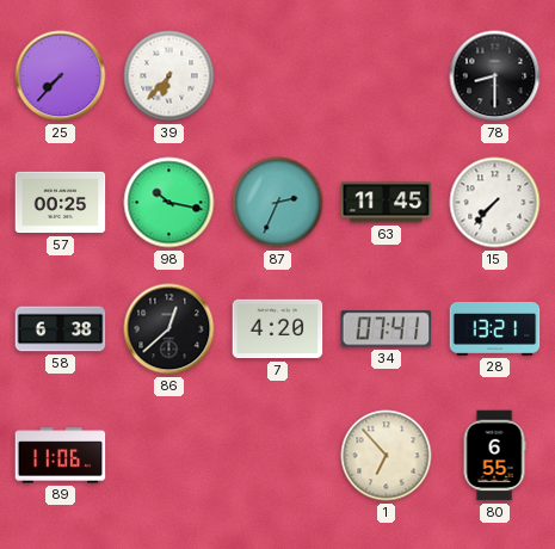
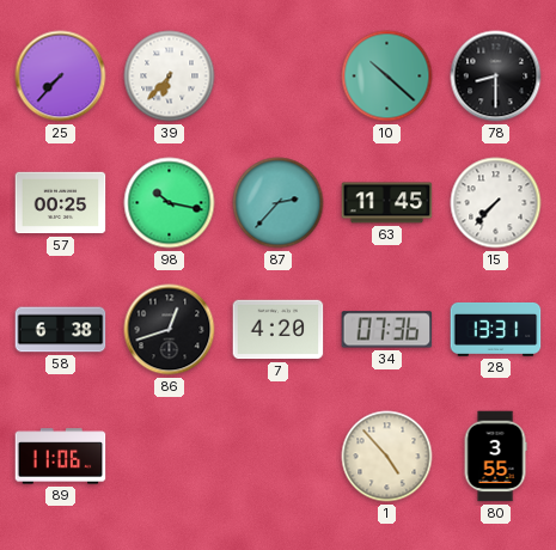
10: none -> 10:22 (387, 77)
87: 2:34 -> 2:37 (279, 203)
86: 12:38 -> 12:42 (170, 330)
34: 07:41 -> 07:36 (387, 330)
28: 13:21 -> 13:31 (496, 329)
1: 6:53 -> 4:53 (387, 457)
80: 6:55 -> 3:55 (495, 457)
